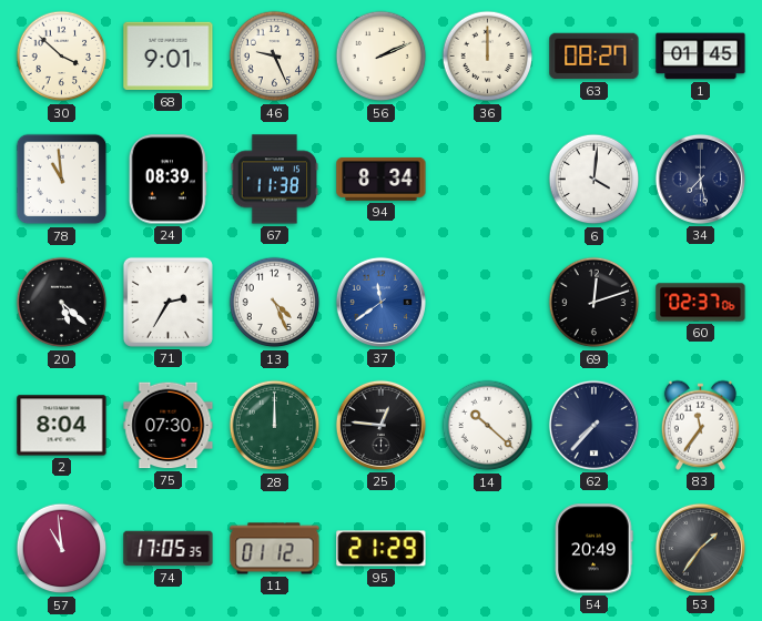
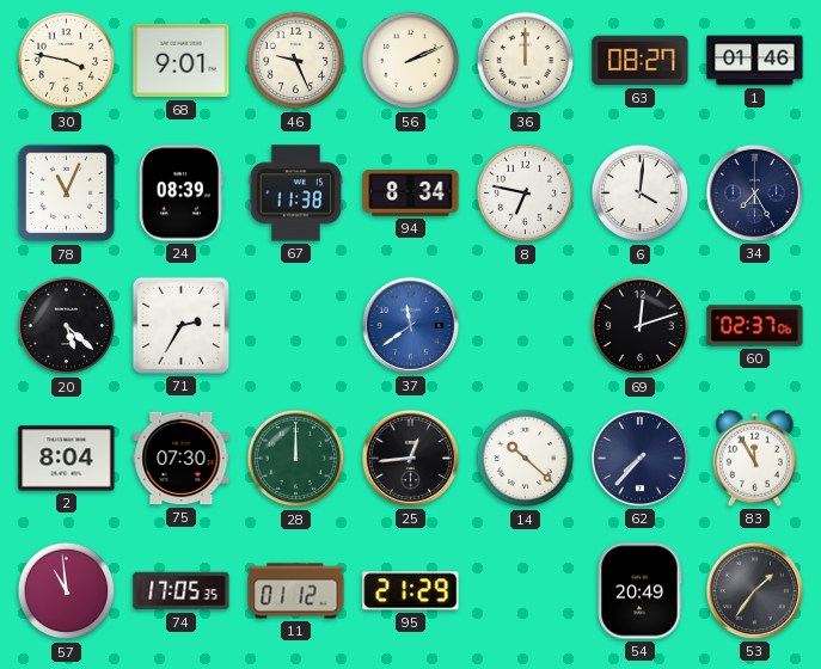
30: 3:52 -> 3:47 (67, 61)
1: 01:45 -> 01:46 (755, 61)
78: 10:59 -> 11:04 (67, 194)
8: none -> 6:47 (526, 194)
34: 7:28 -> 7:25 (754, 192)
13: 4:26 -> none (275, 303)
25: 12:46 -> 12:44 (410, 458)
83: 11:36 -> 11:55 (754, 458)
